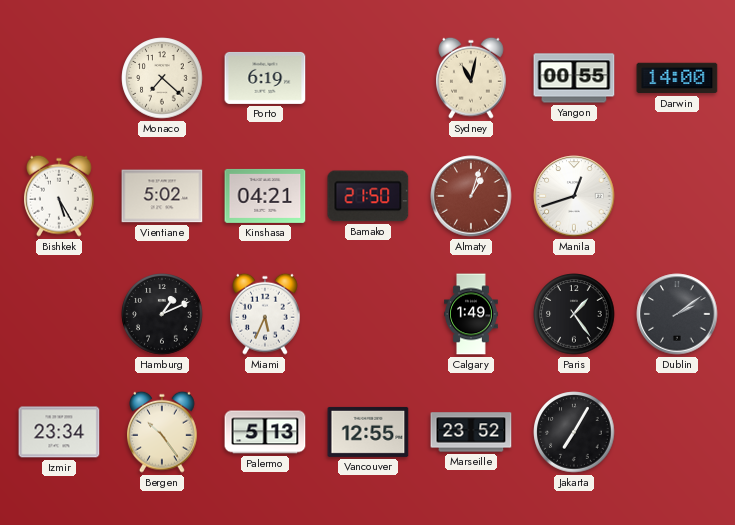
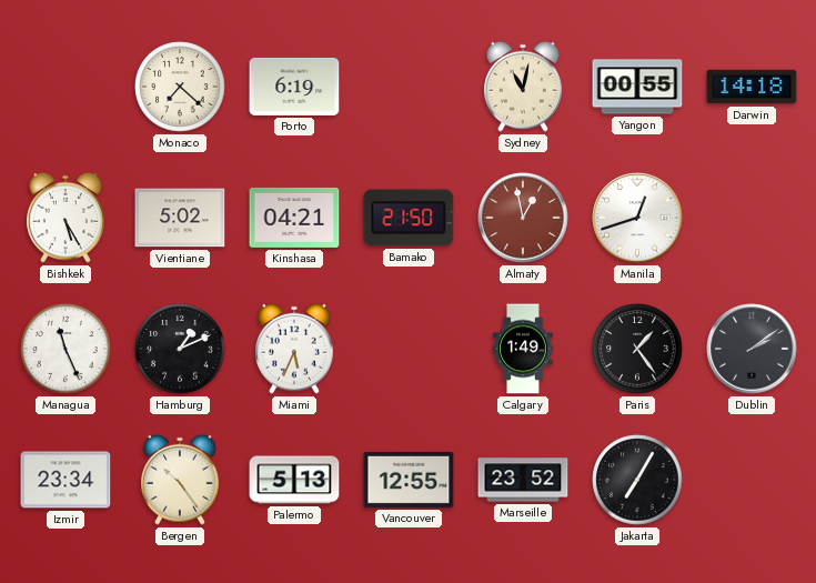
Darwin: 14:00 -> 14:18 (752, 87)
Almaty: 1:03 -> 12:58 (523, 218)
Managua: none -> 11:26 (66, 349)
